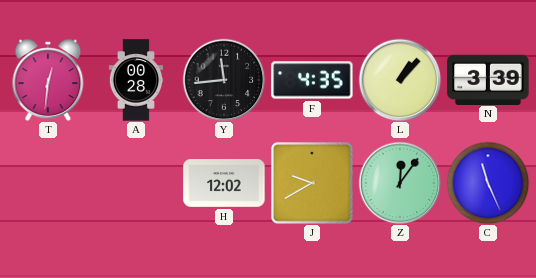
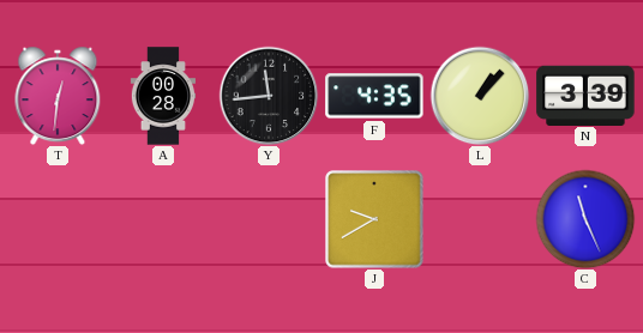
H: 12:02 -> none (224, 183)
Z: 12:06 -> none (400, 183)
